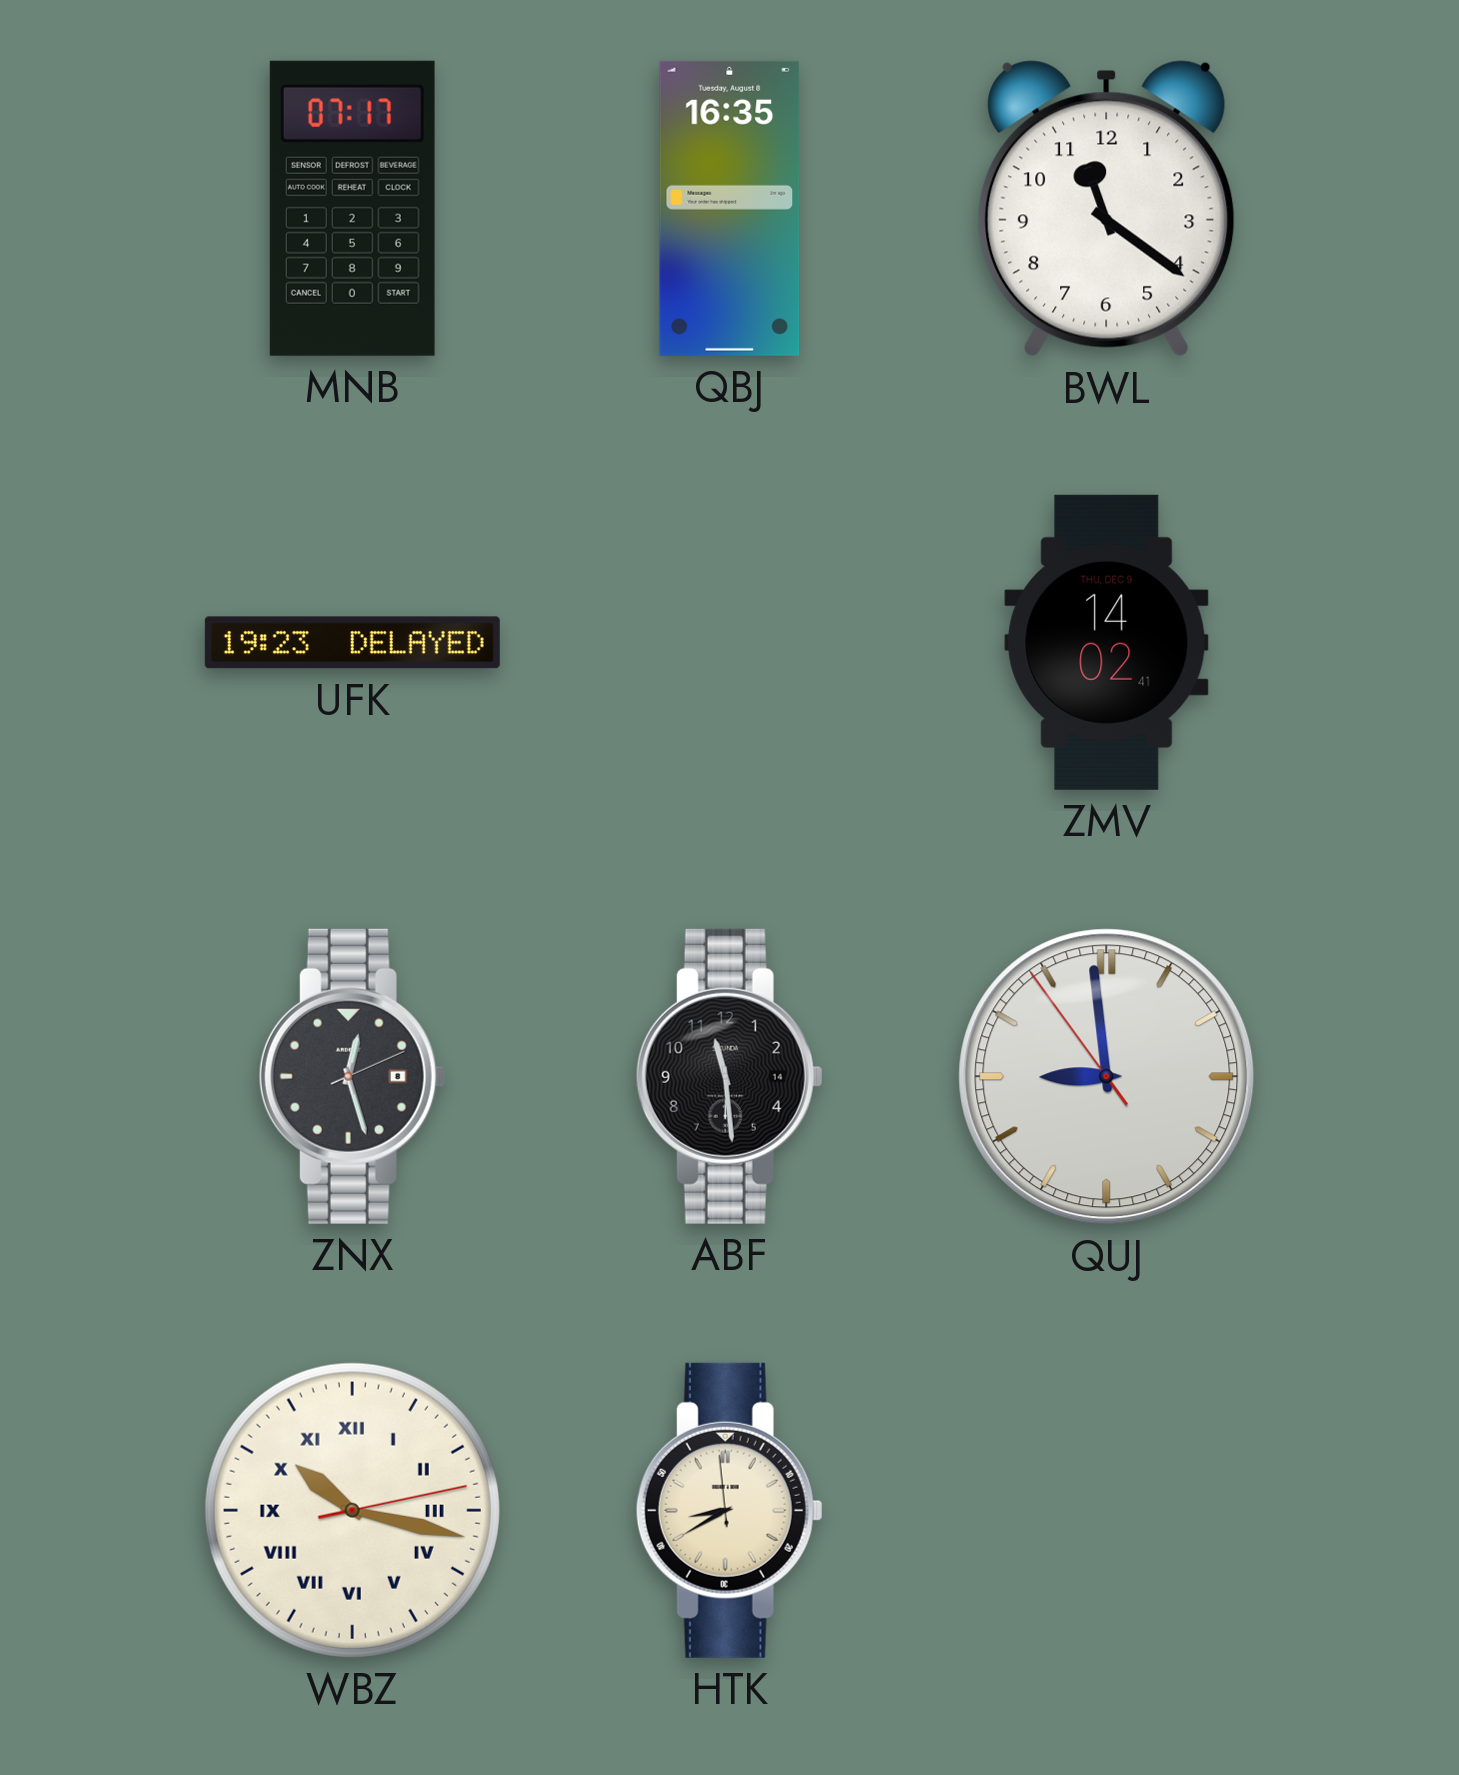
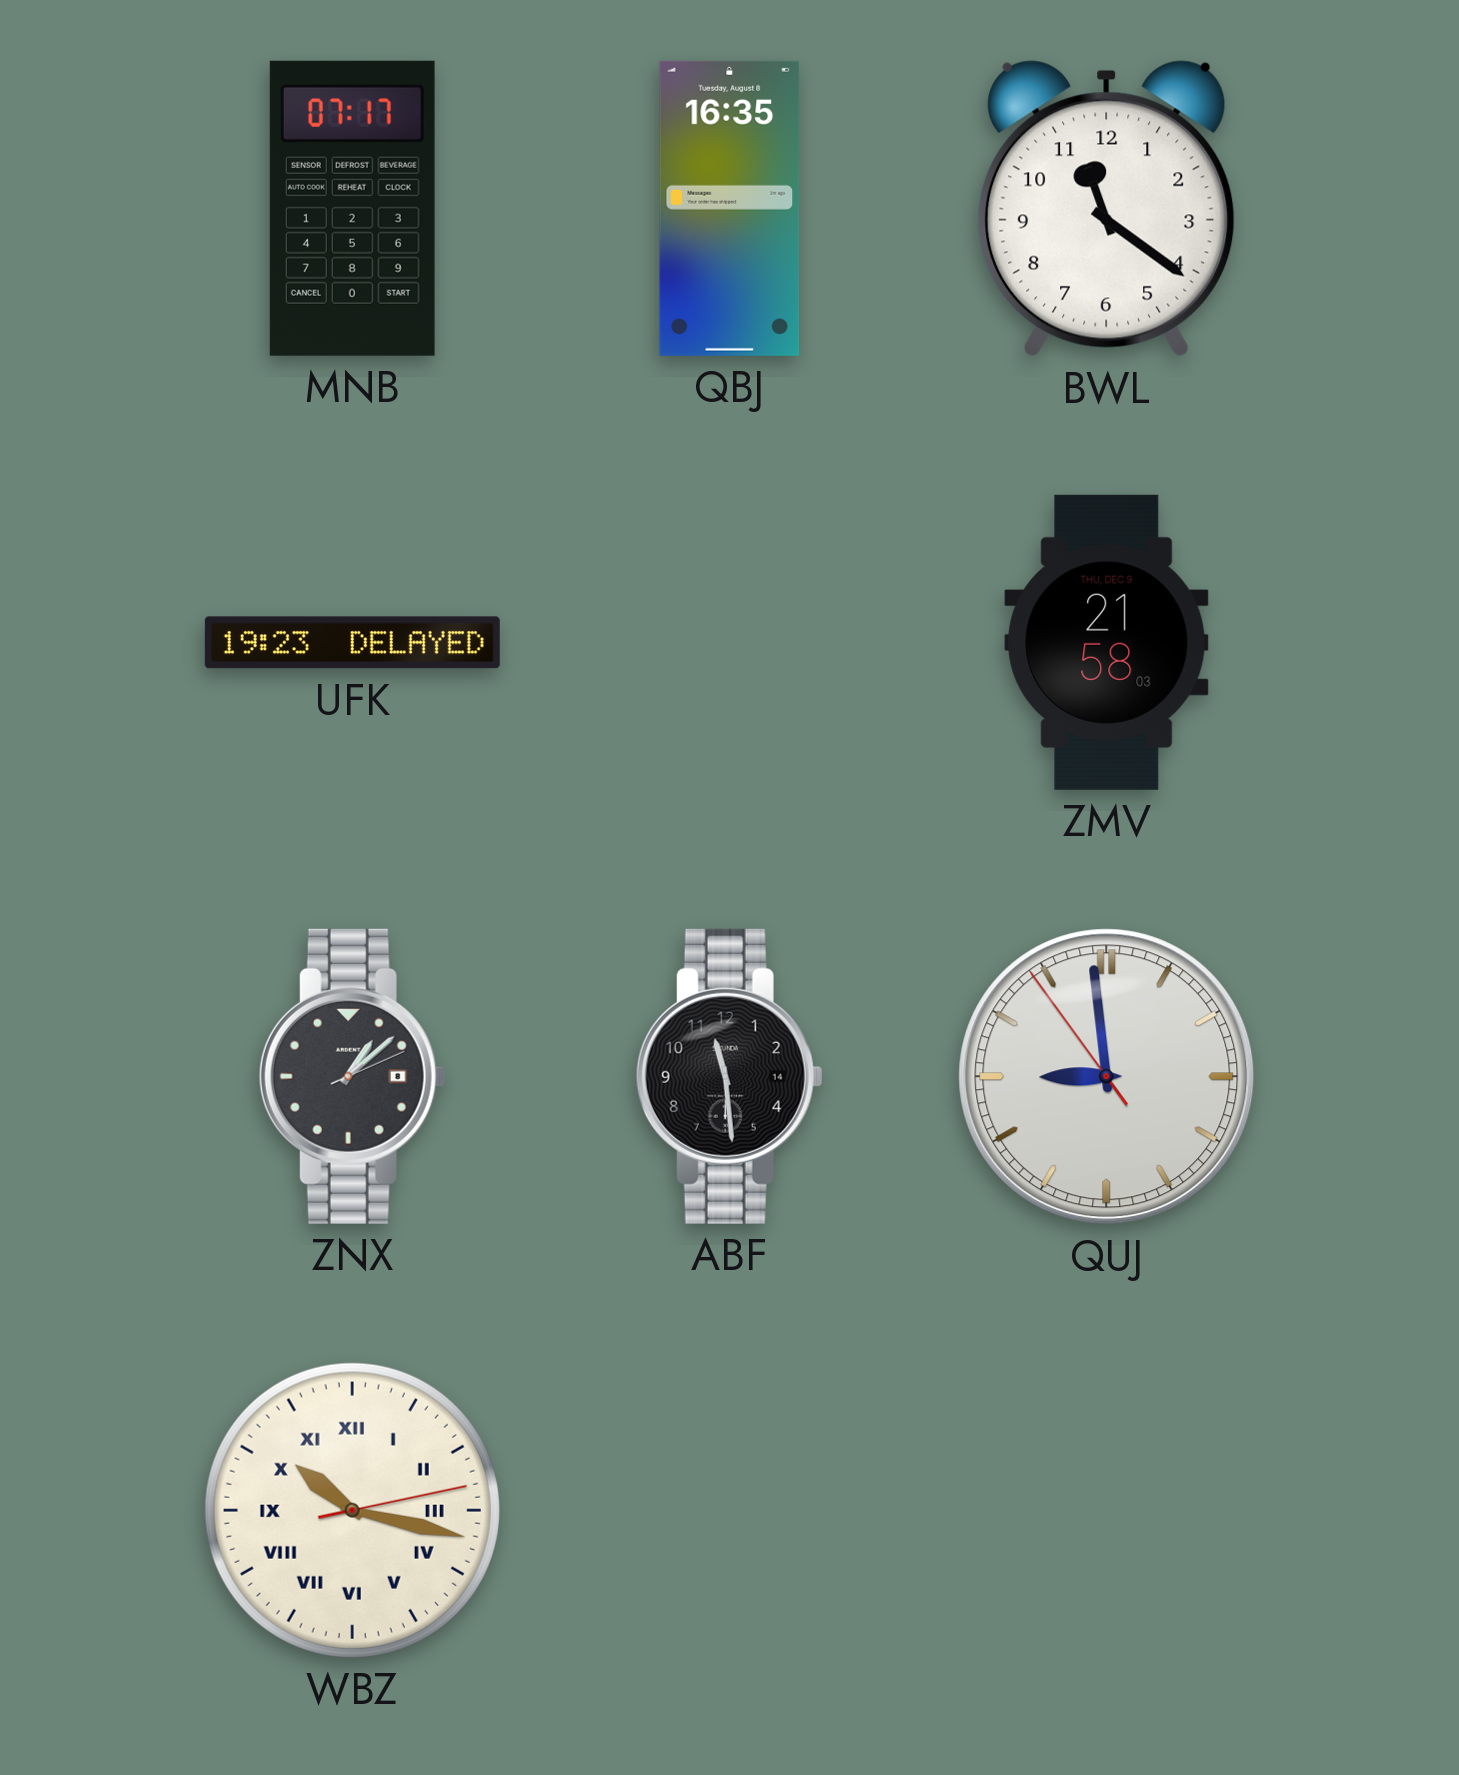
ZMV: 14:02 -> 21:58 (1107, 642)
ZNX: 12:27 -> 1:08 (352, 1076)
HTK: 8:39 -> none (729, 1510)
